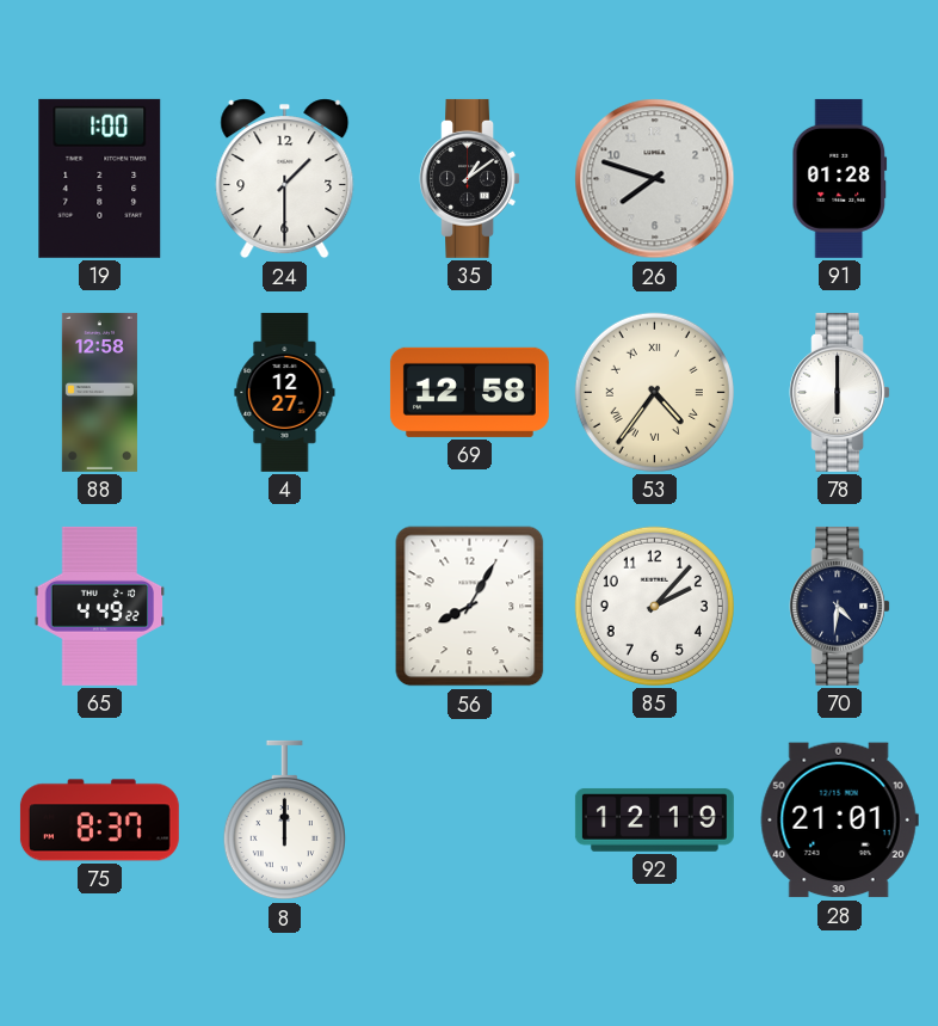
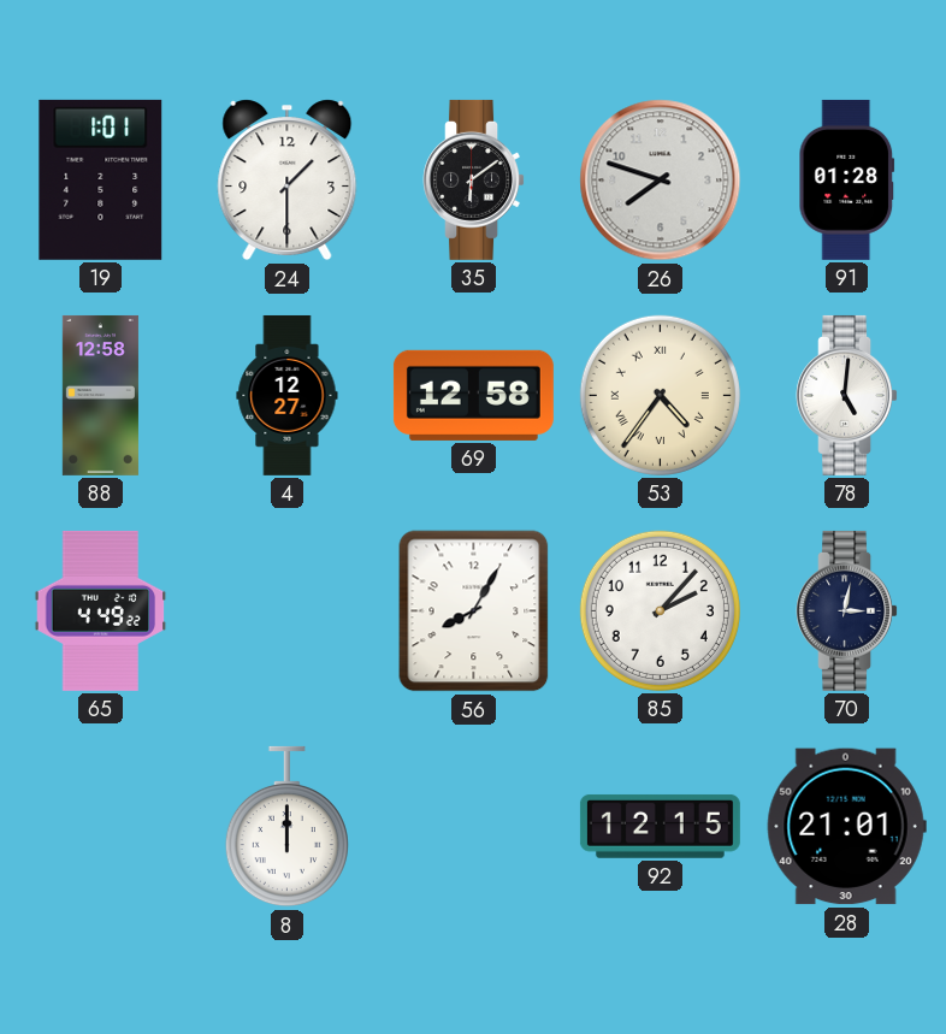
19: 1:00 -> 1:01 (101, 179)
35: 1:09 -> 6:09 (473, 179)
78: 6:00 -> 5:01 (846, 395)
70: 4:31 -> 3:02 (846, 610)
75: 8:37 -> none (99, 821)
92: 12:19 -> 12:15 (660, 826)
